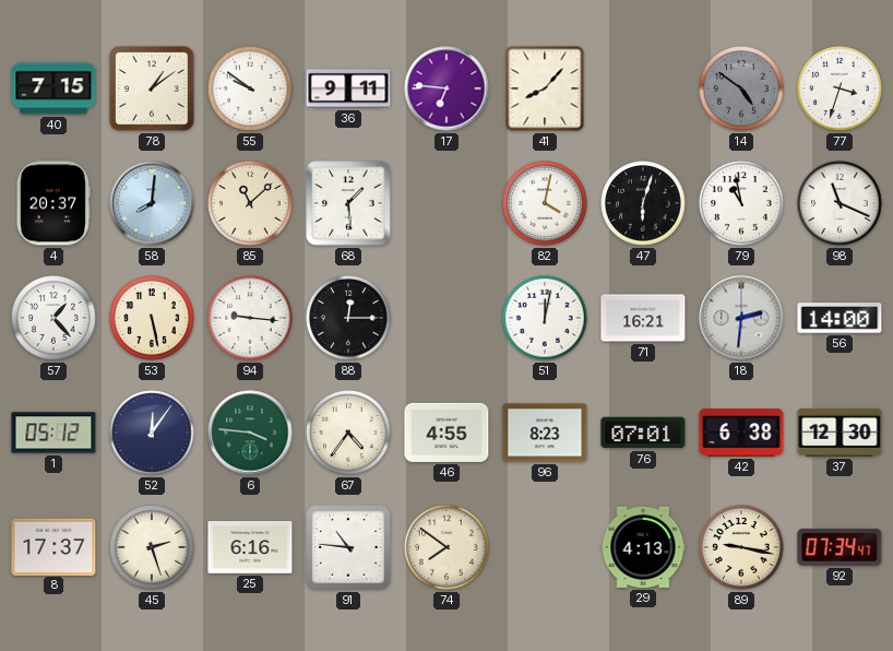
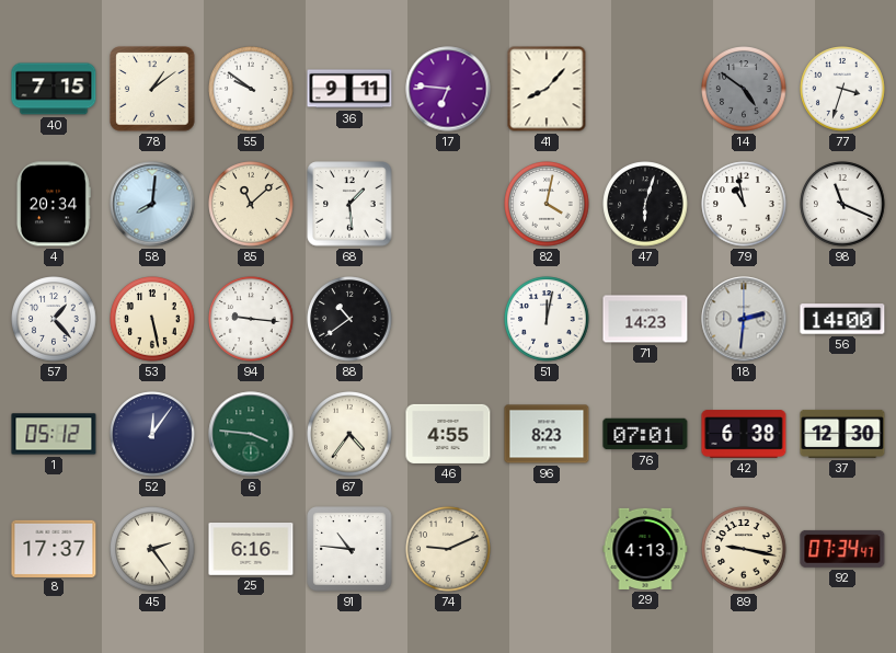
4: 20:37 -> 20:34 (53, 204)
88: 12:15 -> 10:39 (349, 319)
71: 16:21 -> 14:23 (645, 319)
45: 2:27 -> 2:24 (152, 549)
74: 7:51 -> 9:11 (448, 549)
